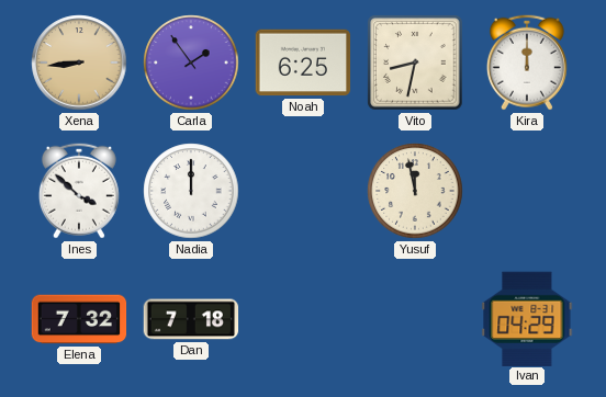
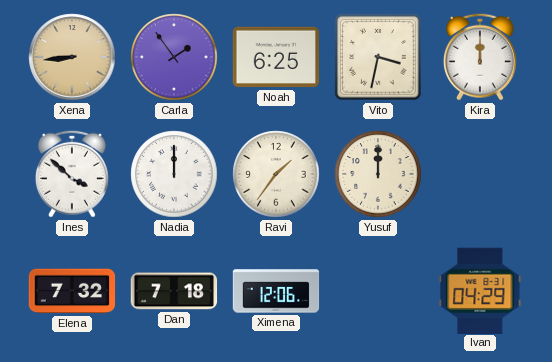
Vito: 8:32 -> 3:32 (378, 57)
Ravi: none -> 1:36 (276, 174)
Yusuf: 11:58 -> 12:00 (378, 174)
Ximena: none -> 12:06 (276, 291)
